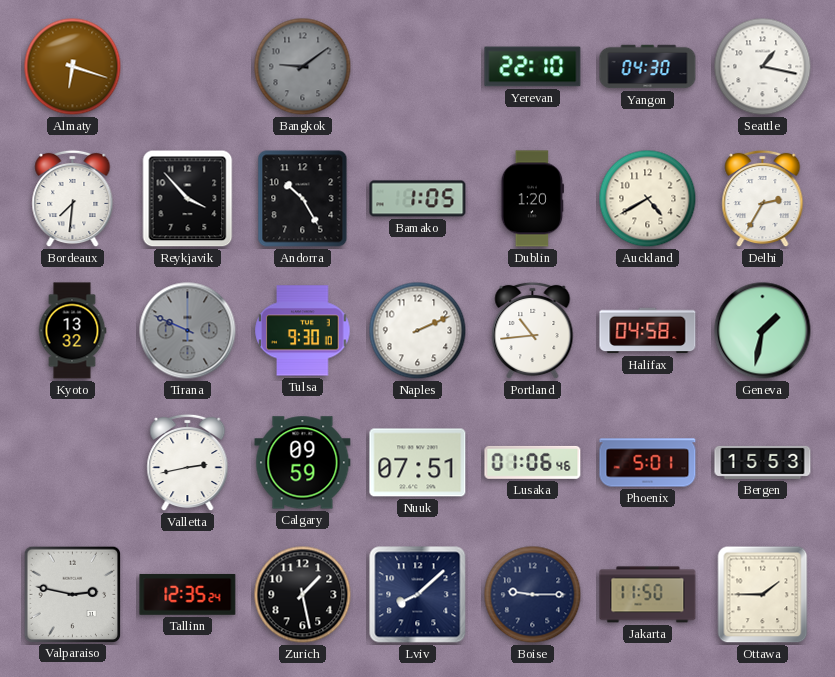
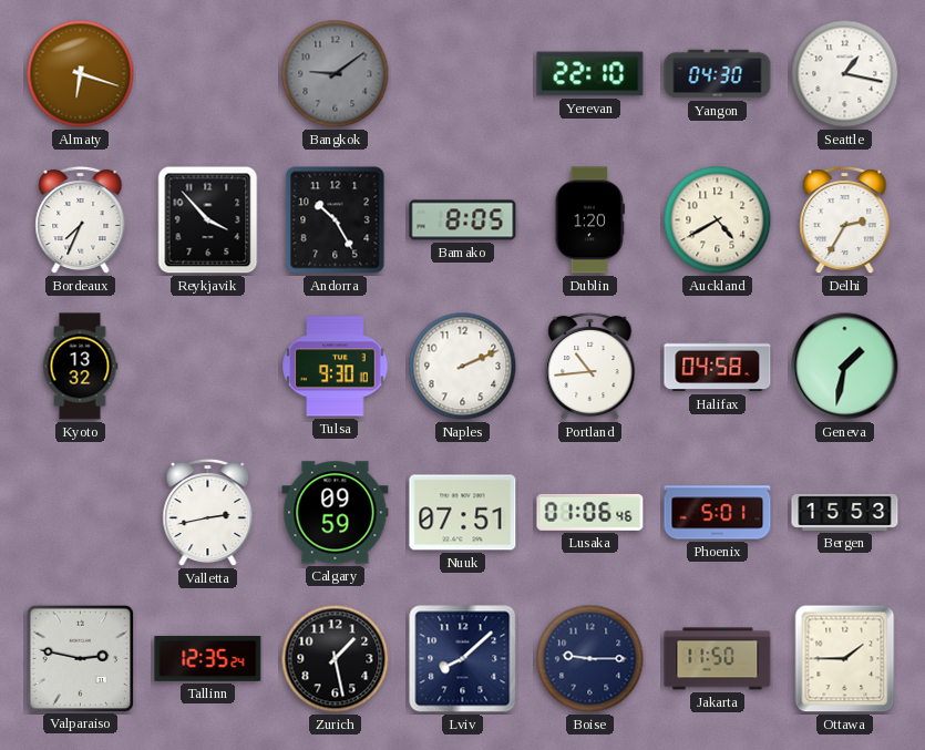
Bordeaux: 7:31 -> 7:34 (81, 220)
Bamako: 1:05 -> 8:05 (463, 220)
Tirana: 9:49 -> none (188, 331)
